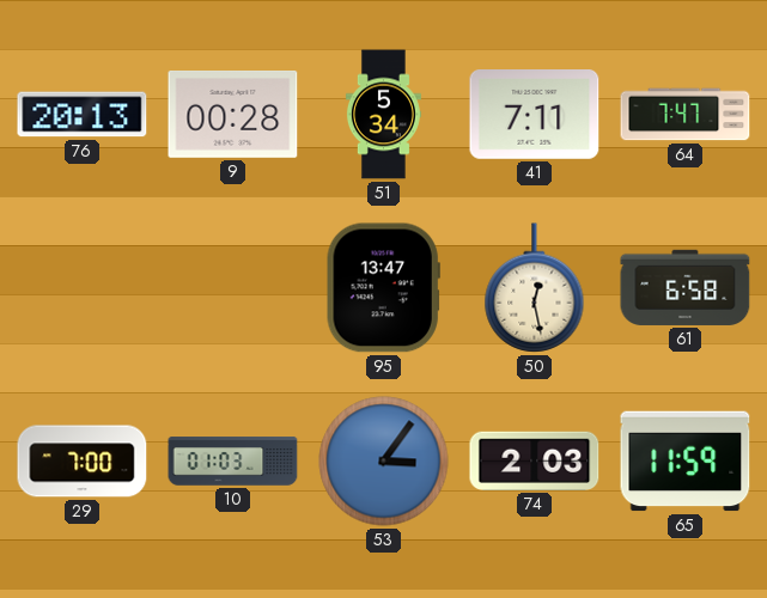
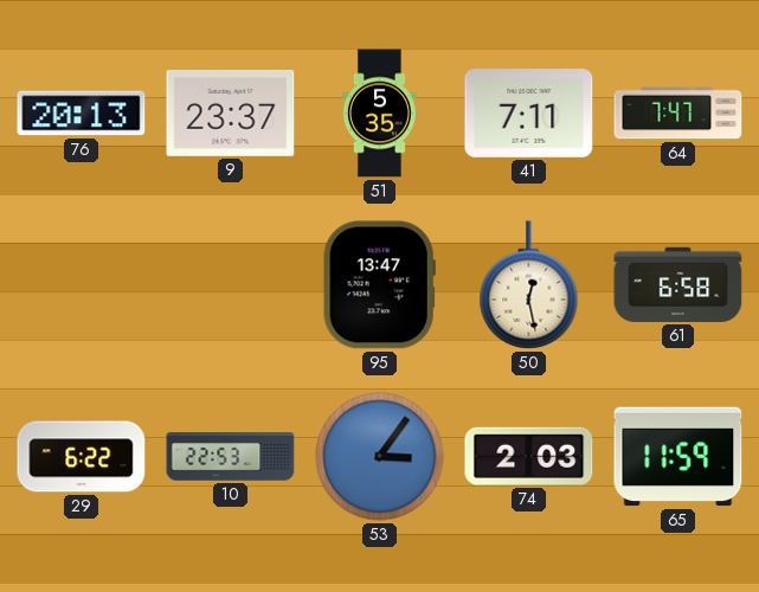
9: 00:28 -> 23:37 (231, 114)
51: 5:34 -> 5:35 (379, 114)
29: 7:00 -> 6:22 (82, 457)
10: 01:03 -> 22:53 (231, 457)
